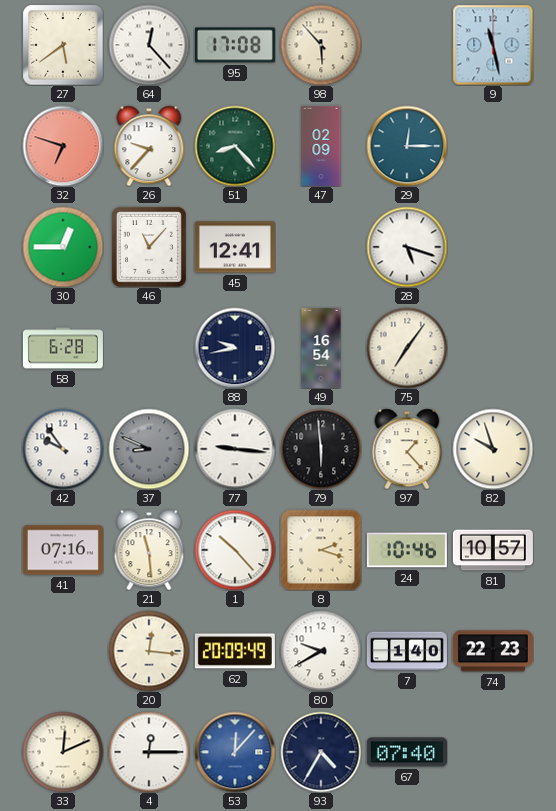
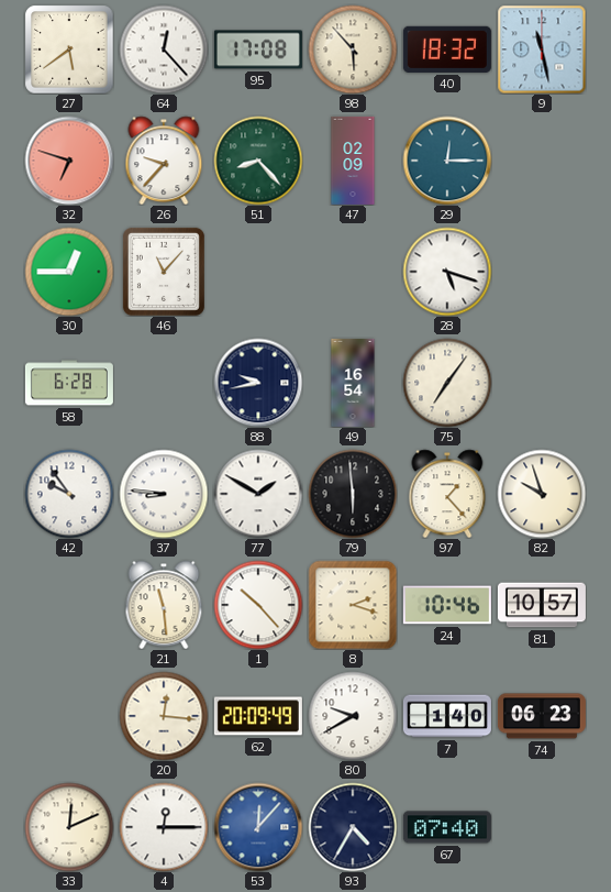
40: none -> 18:32 (447, 49)
45: 12:41 -> none (235, 247)
37: 8:49 -> 8:46 (164, 494)
37 dial: grey -> white (164, 494)
77: 9:16 -> 1:50 (258, 494)
41: 07:16 -> none (63, 550)
74: 22:23 -> 06:23 (542, 716)
